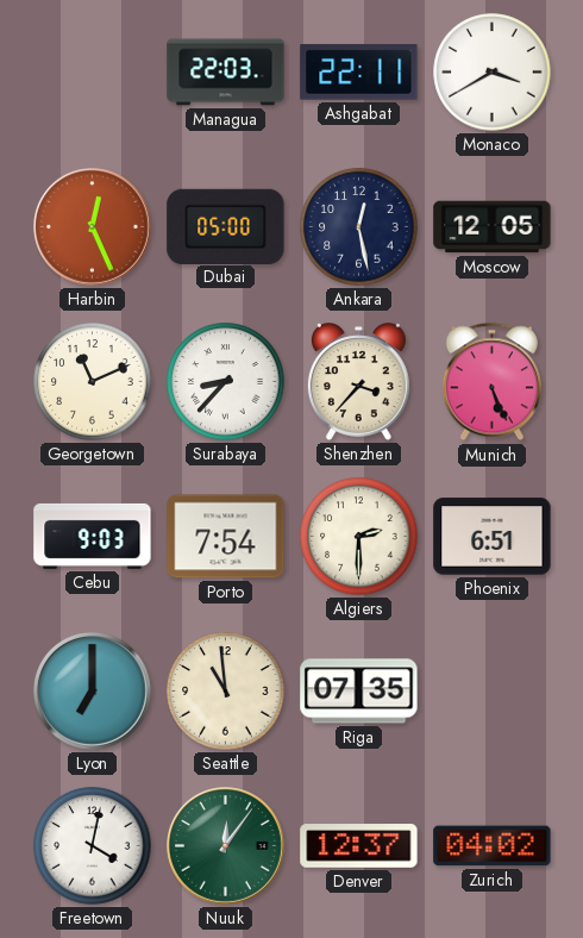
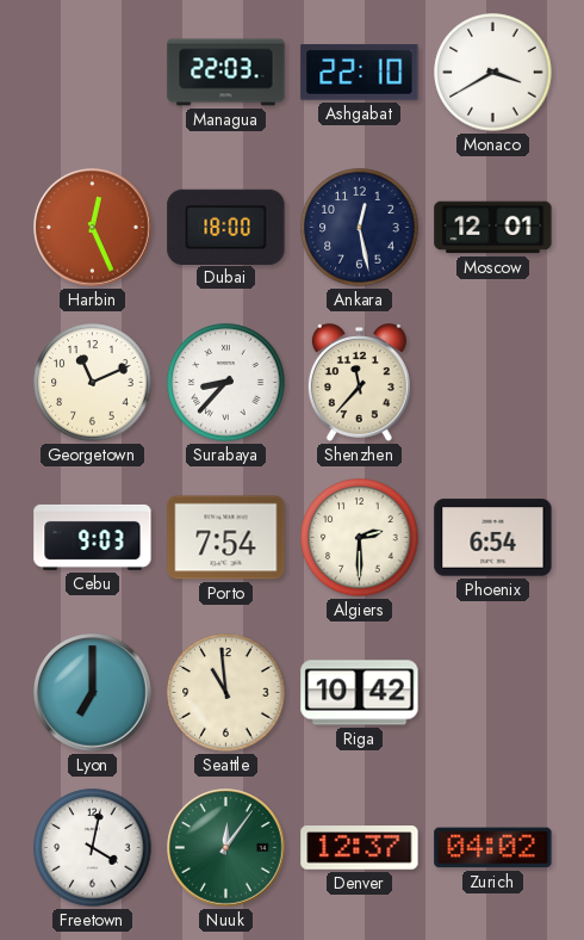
Ashgabat: 22:11 -> 22:10 (360, 73)
Dubai: 05:00 -> 18:00 (226, 227)
Moscow: 12:05 -> 12:01 (493, 228)
Shenzhen: 3:37 -> 11:37 (359, 383)
Munich: 5:26 -> none (491, 382)
Phoenix: 6:51 -> 6:54 (493, 538)
Riga: 07:35 -> 10:42 (360, 693)
